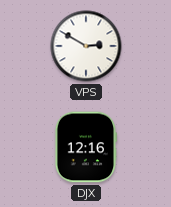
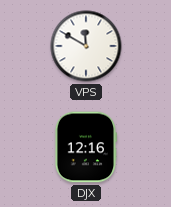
VPS: 2:50 -> 11:50 (86, 46)
